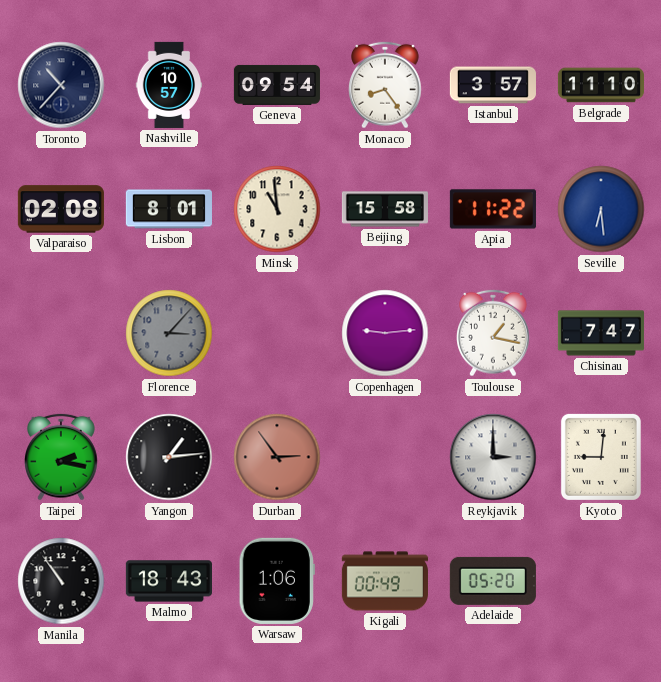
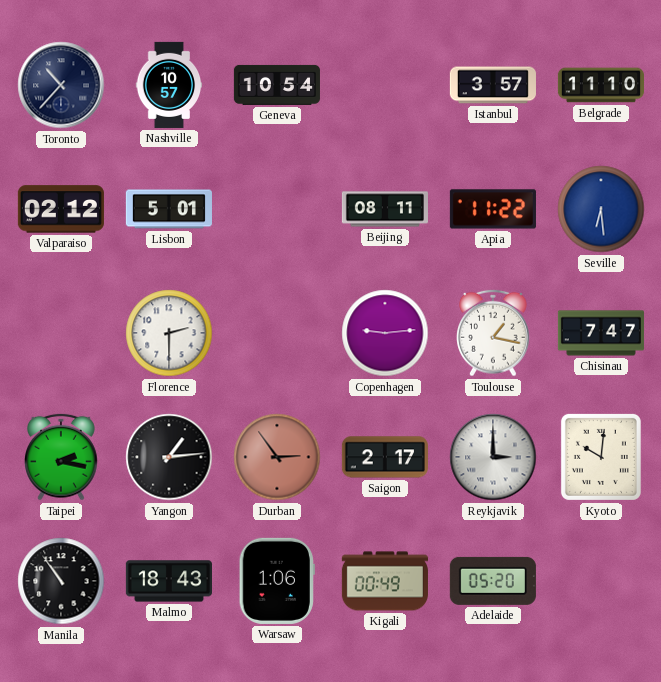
Geneva: 09:54 -> 10:54 (277, 85)
Monaco: 8:24 -> none (386, 85)
Valparaiso: 02:08 -> 02:12 (61, 209)
Lisbon: 8:01 -> 5:01 (169, 209)
Minsk: 10:59 -> none (277, 209)
Beijing: 15:58 -> 08:11 (385, 209)
Florence: 3:07 -> 2:30 (169, 333)
Florence dial: grey -> white (169, 333)
Saigon: none -> 2:17 (385, 457)
Kyoto: 9:01 -> 10:01 (601, 457)
